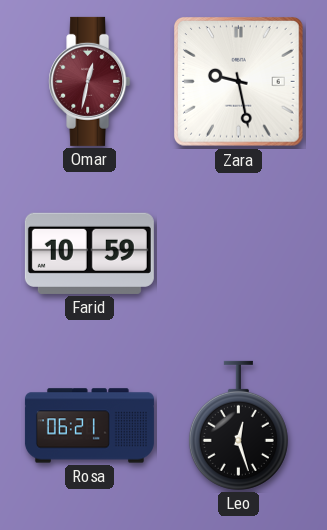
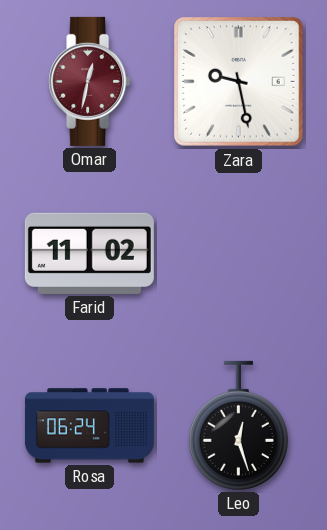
Farid: 10:59 -> 11:02 (89, 253)
Rosa: 06:21 -> 06:24 (89, 426)
